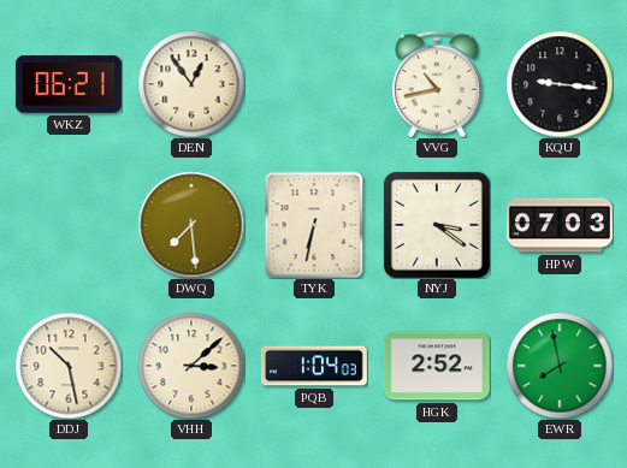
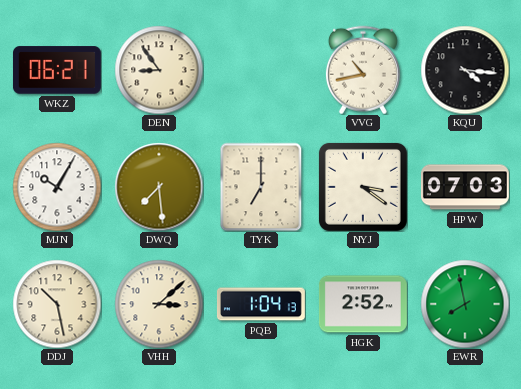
DEN: 12:54 -> 8:54 (159, 70)
KQU: 9:16 -> 4:16 (465, 70)
MJN: none -> 10:05 (57, 187)
TYK: 6:32 -> 7:00 (261, 187)
PQB: 1:04:03 -> 1:04:13 (261, 304)
